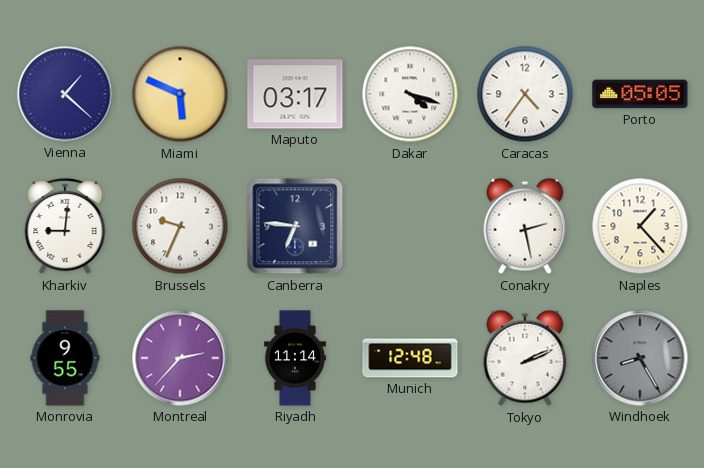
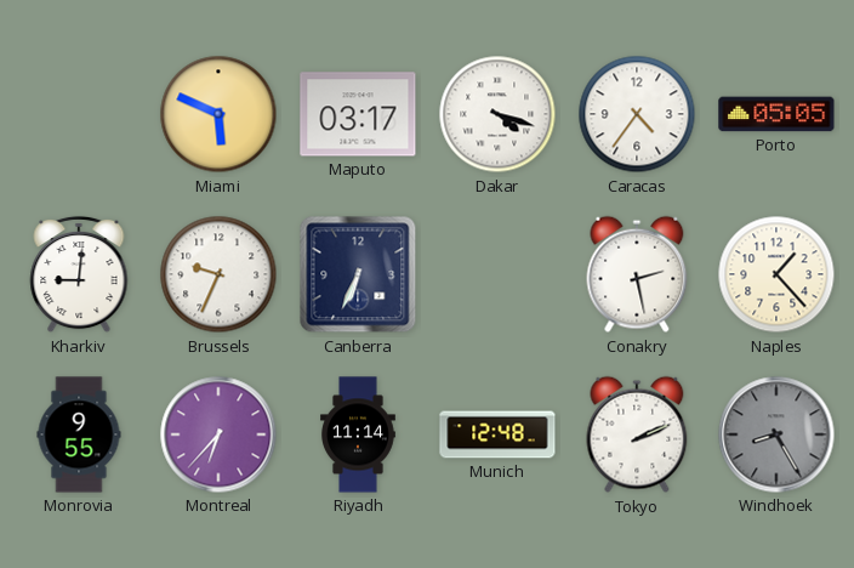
Vienna: 1:22 -> none (65, 94)
Canberra: 6:46 -> 6:34 (358, 274)
Montreal: 2:37 -> 6:37 (218, 434)
